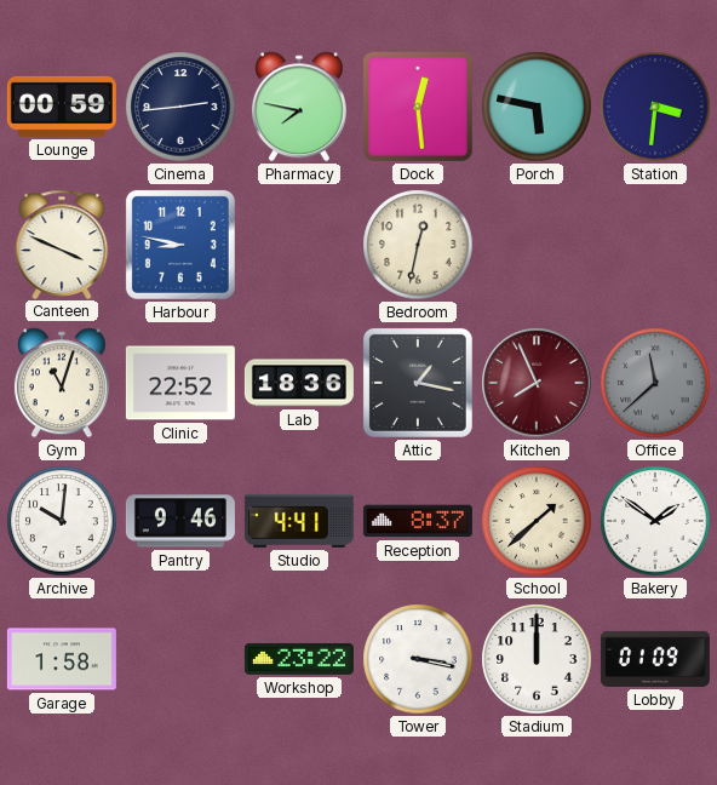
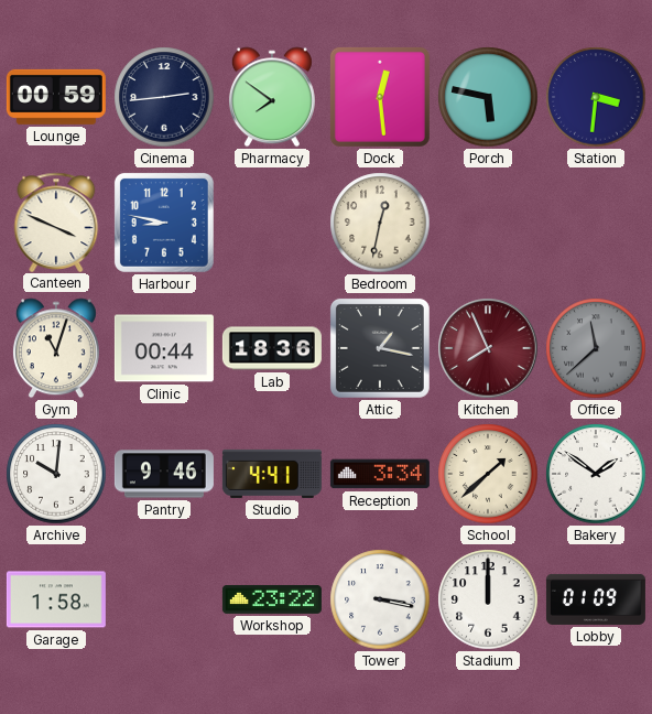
Pharmacy: 7:47 -> 7:51 (272, 97)
Clinic: 22:52 -> 00:44 (164, 348)
Reception: 8:37 -> 3:34 (380, 474)
